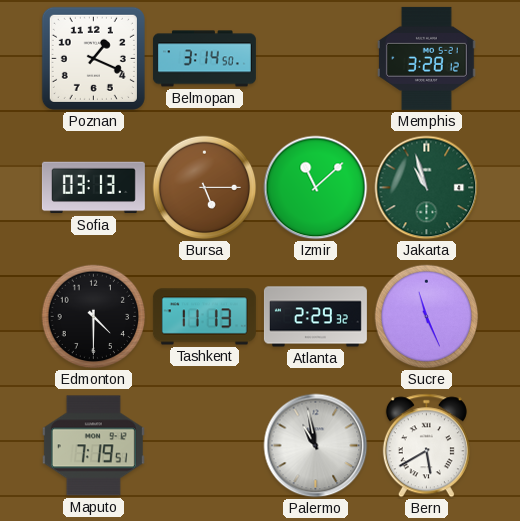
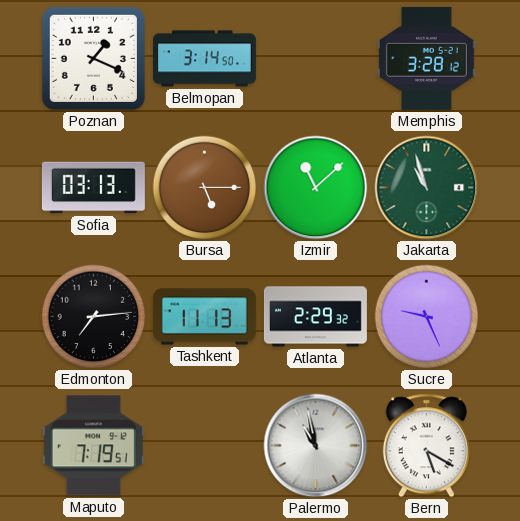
Edmonton: 4:30 -> 7:14 (94, 317)
Sucre: 11:26 -> 9:26 (427, 317)
Bern: 5:40 -> 5:20 (426, 446)
